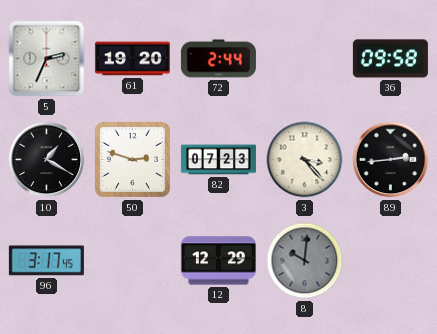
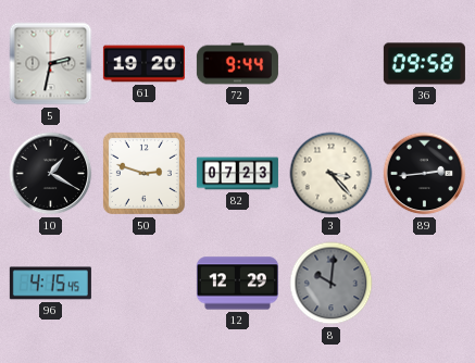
5: 2:34 -> 2:32 (51, 64)
72: 2:44 -> 9:44 (237, 64)
96: 3:17 -> 4:15 (50, 284)
